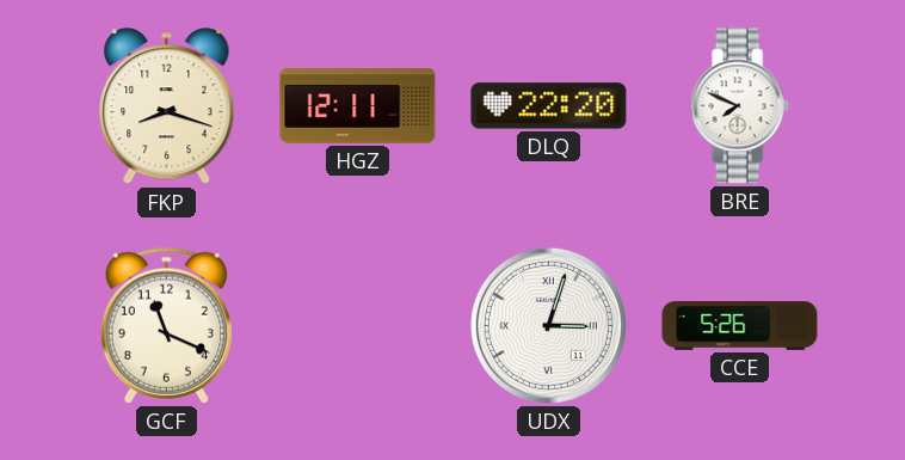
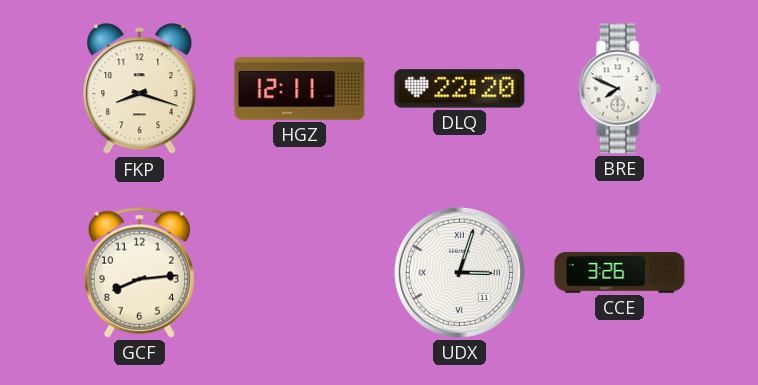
GCF: 11:19 -> 8:14 (139, 272)
CCE: 5:26 -> 3:26 (620, 273)
